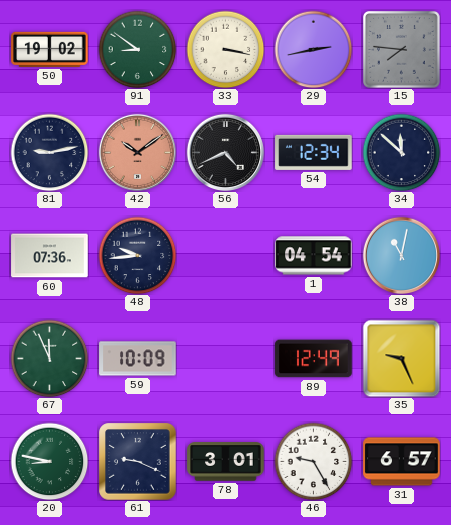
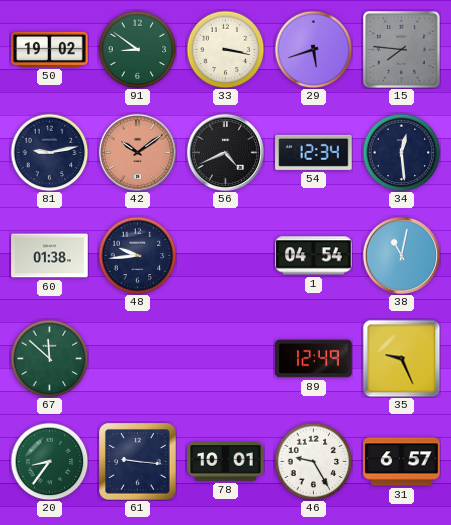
29: 2:43 -> 5:42 (313, 49)
34: 11:52 -> 12:29 (401, 152)
60: 07:36 -> 01:38 (50, 256)
67: 11:56 -> 11:52 (49, 358)
59: 10:09 -> none (138, 359)
20: 8:47 -> 8:36 (49, 461)
61: 9:19 -> 9:16 (138, 462)
78: 3:01 -> 10:01 (226, 462)
